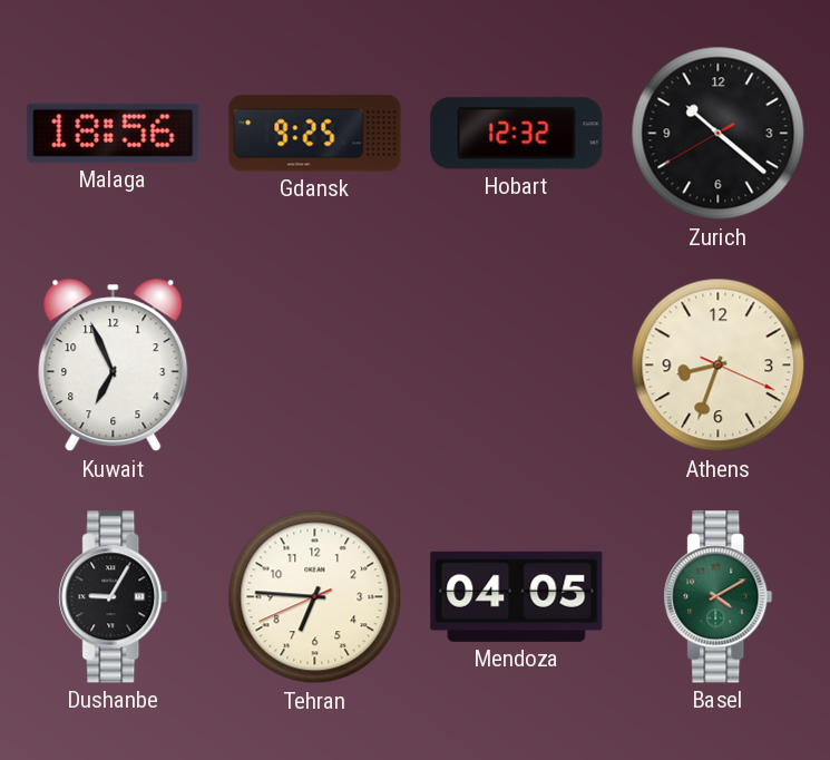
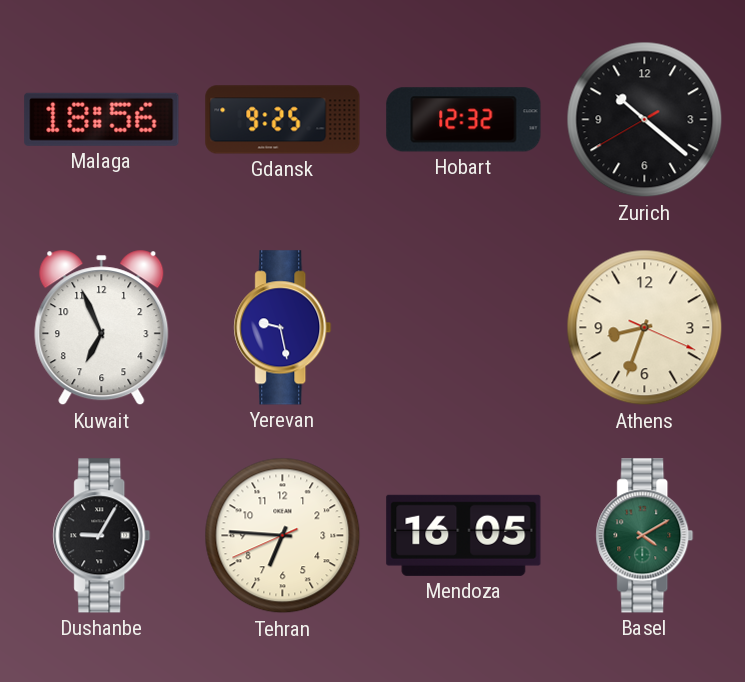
Yerevan: none -> 9:28 (283, 328)
Mendoza: 04:05 -> 16:05 (464, 535)
